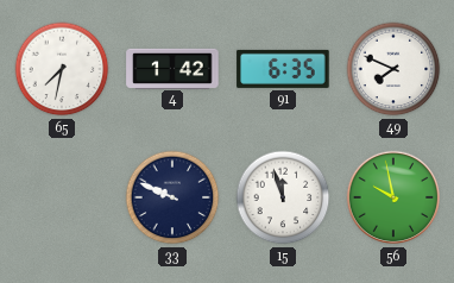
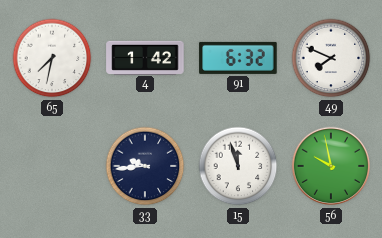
91: 6:35 -> 6:32 (238, 58)
33: 9:49 -> 9:44 (145, 166)
